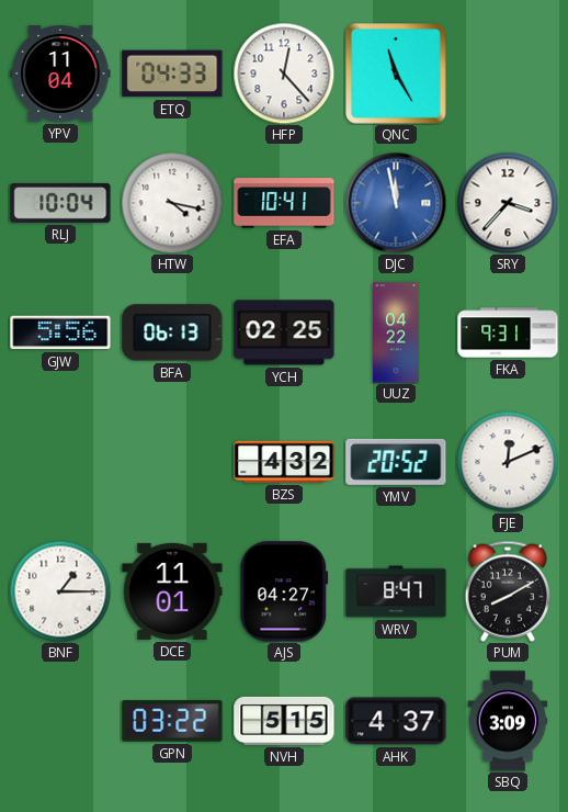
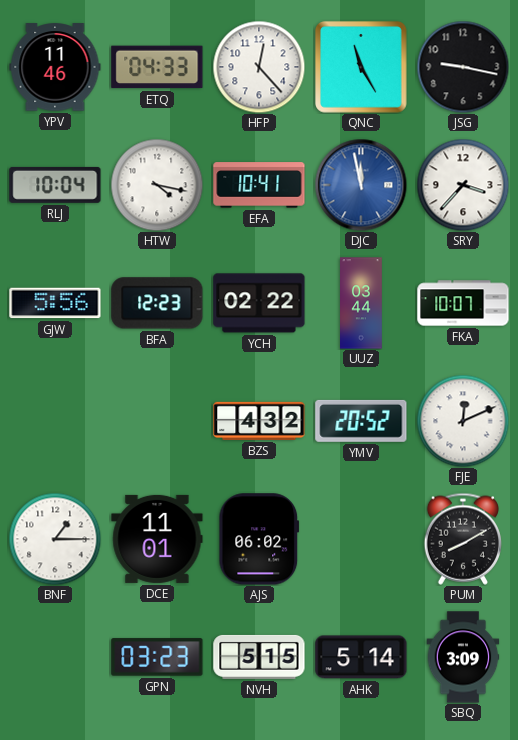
YPV: 11:04 -> 11:46 (55, 67)
JSG: none -> 9:17 (463, 67)
BFA: 06:13 -> 12:23 (157, 303)
YCH: 02:25 -> 02:22 (259, 303)
UUZ: 04:22 -> 03:44 (361, 303)
FKA: 9:31 -> 10:07 (463, 303)
AJS: 04:27 -> 06:02 (259, 539)
WRV: 8:47 -> none (396, 591)
GPN: 03:22 -> 03:23 (157, 657)
AHK: 4:37 -> 5:14 (361, 657)
